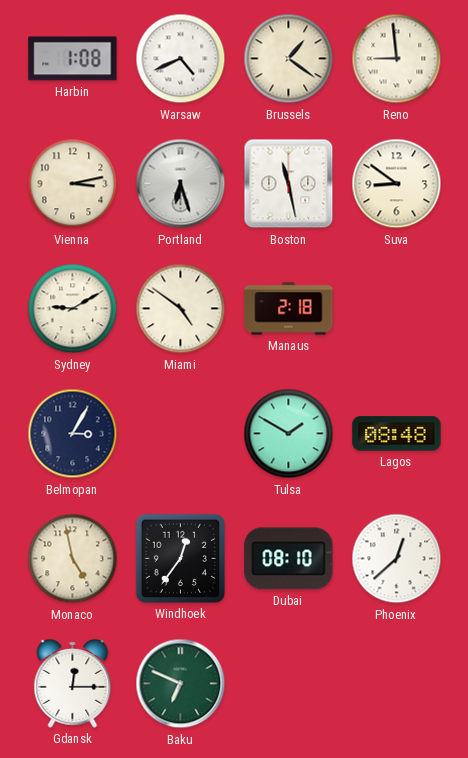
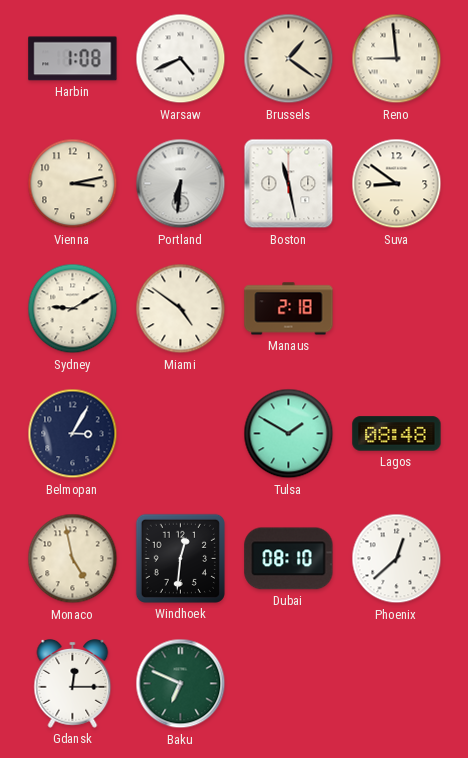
Portland: 6:27 -> 6:31 (181, 184)
Windhoek: 12:36 -> 12:31 (180, 558)
